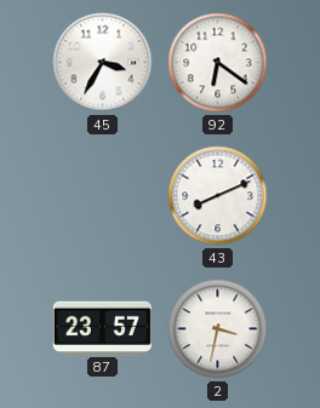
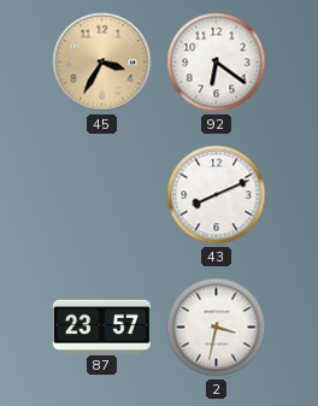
45 dial: white -> champagne (102, 63)
